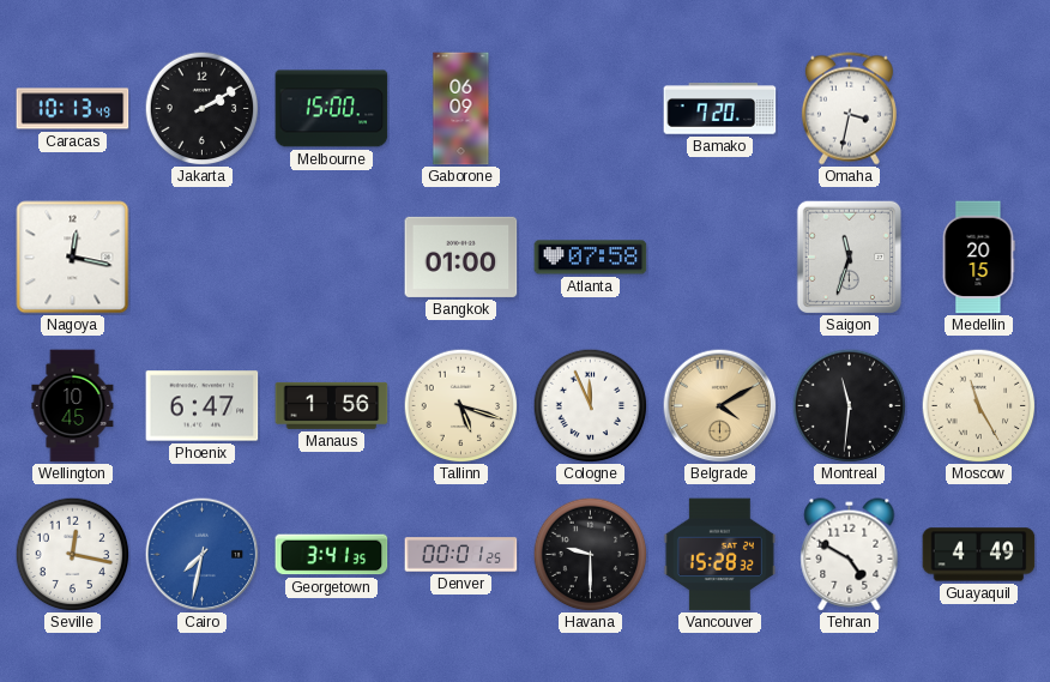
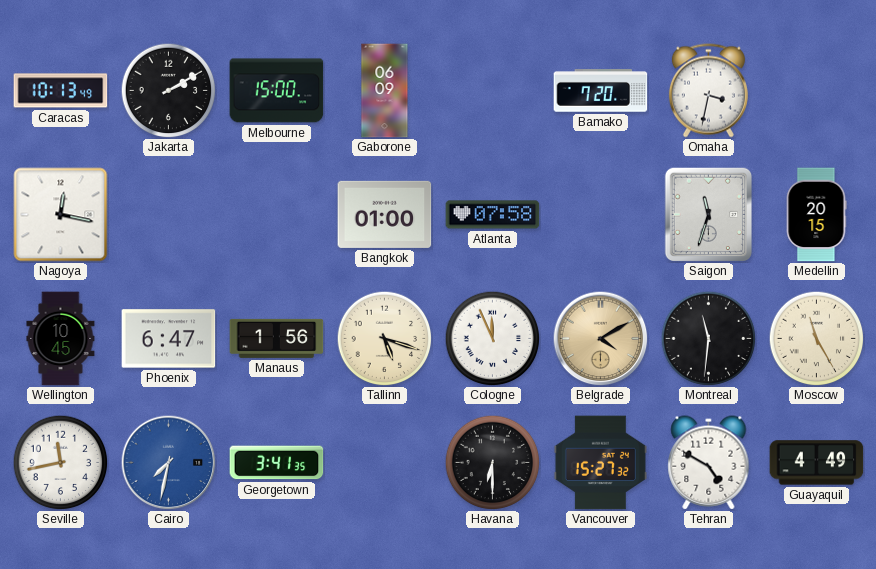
Seville: 12:17 -> 11:43 (60, 462)
Denver: 00:01 -> none (461, 555)
Havana: 9:30 -> 6:30 (492, 462)
Vancouver: 15:28 -> 15:27 (600, 463)
